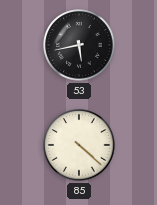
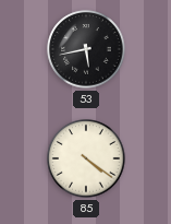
85: 4:22 -> 4:21 (86, 158)
